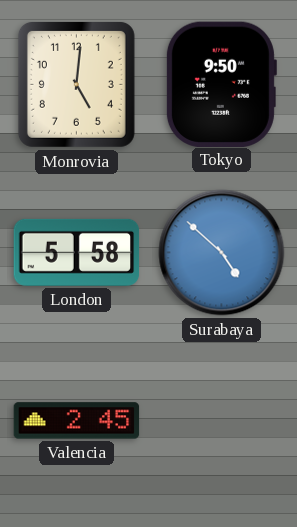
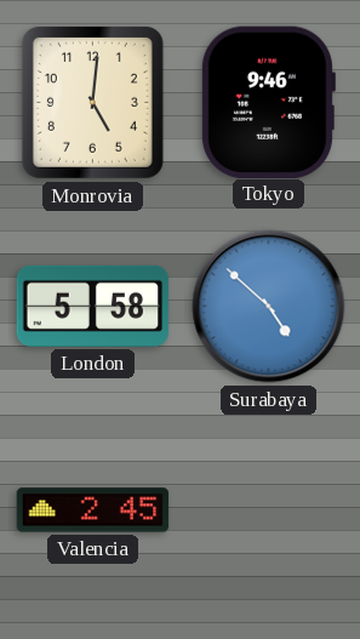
Tokyo: 9:50 -> 9:46 (268, 102)
